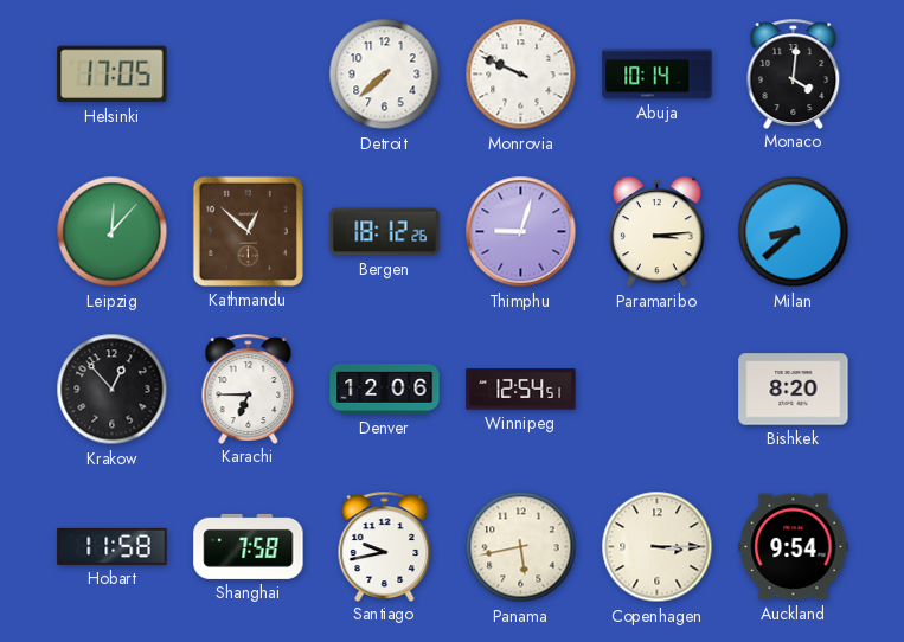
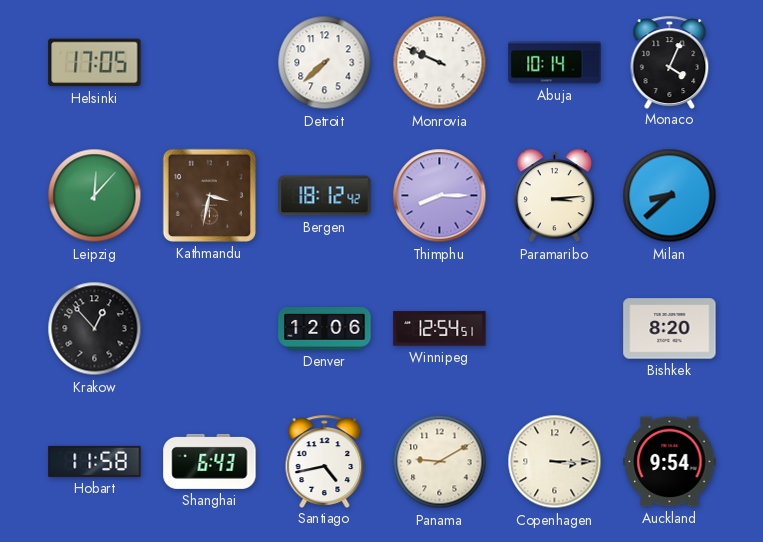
Monaco: 4:01 -> 4:04 (670, 62)
Kathmandu: 12:52 -> 3:32 (209, 195)
Bergen: 18:12:26 -> 18:12:42 (325, 196)
Thimphu: 9:03 -> 8:15 (440, 196)
Karachi: 6:45 -> none (249, 389)
Shanghai: 7:58 -> 6:43 (210, 461)
Santiago: 9:43 -> 4:43 (325, 461)
Panama: 5:43 -> 9:10 (440, 462)
